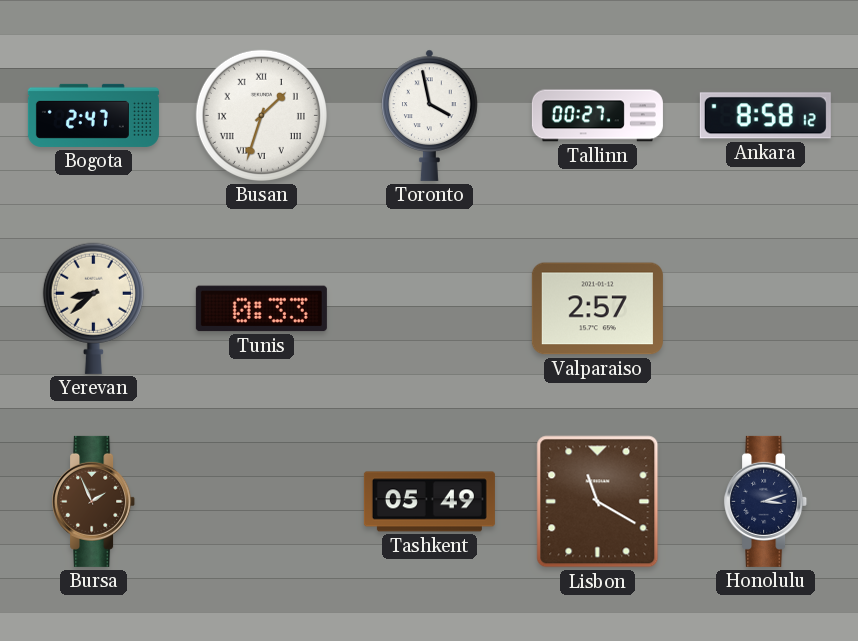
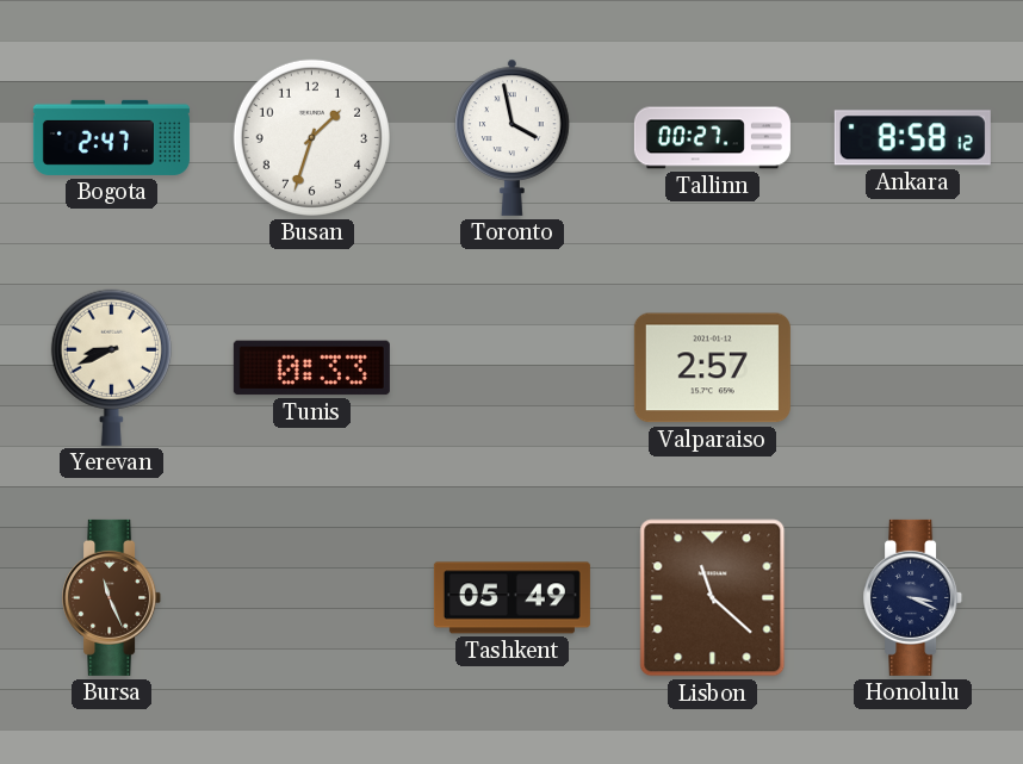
Busan numerals: Roman -> Arabic (311, 137)
Yerevan: 8:38 -> 8:41 (111, 367)
Bursa: 1:56 -> 11:26 (112, 597)
Lisbon: 11:20 -> 11:22 (713, 598)
Honolulu: 3:12 -> 3:19 (913, 597)
